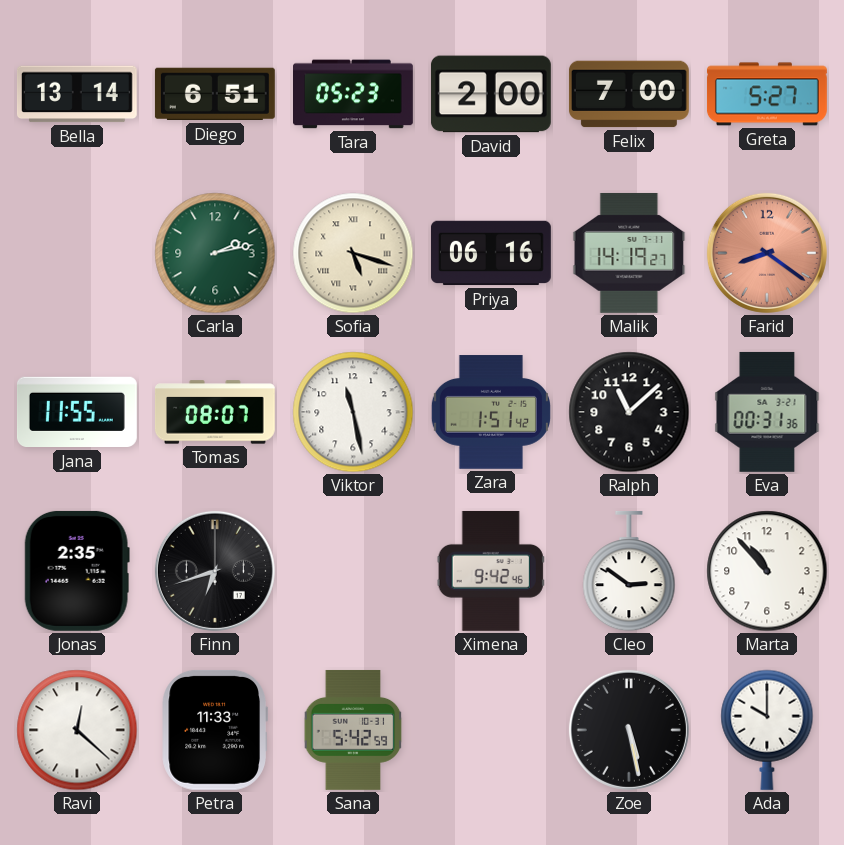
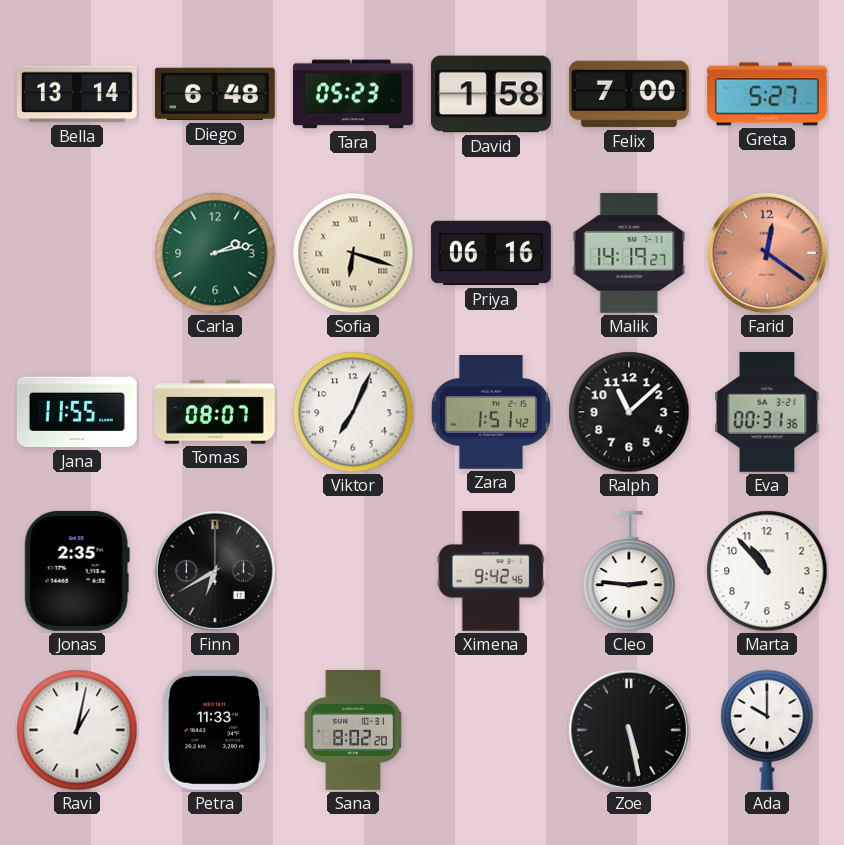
Diego: 6:51 -> 6:48 (215, 94)
David: 2:00 -> 1:58 (491, 94)
Sofia: 5:18 -> 6:18 (353, 253)
Farid: 8:21 -> 12:21 (767, 253)
Viktor: 11:28 -> 7:04 (353, 412)
Finn: 6:42 -> 6:40 (215, 571)
Cleo: 2:51 -> 2:46 (629, 571)
Ravi: 12:22 -> 1:02 (77, 730)
Sana: 5:42 -> 8:02 (353, 730)
